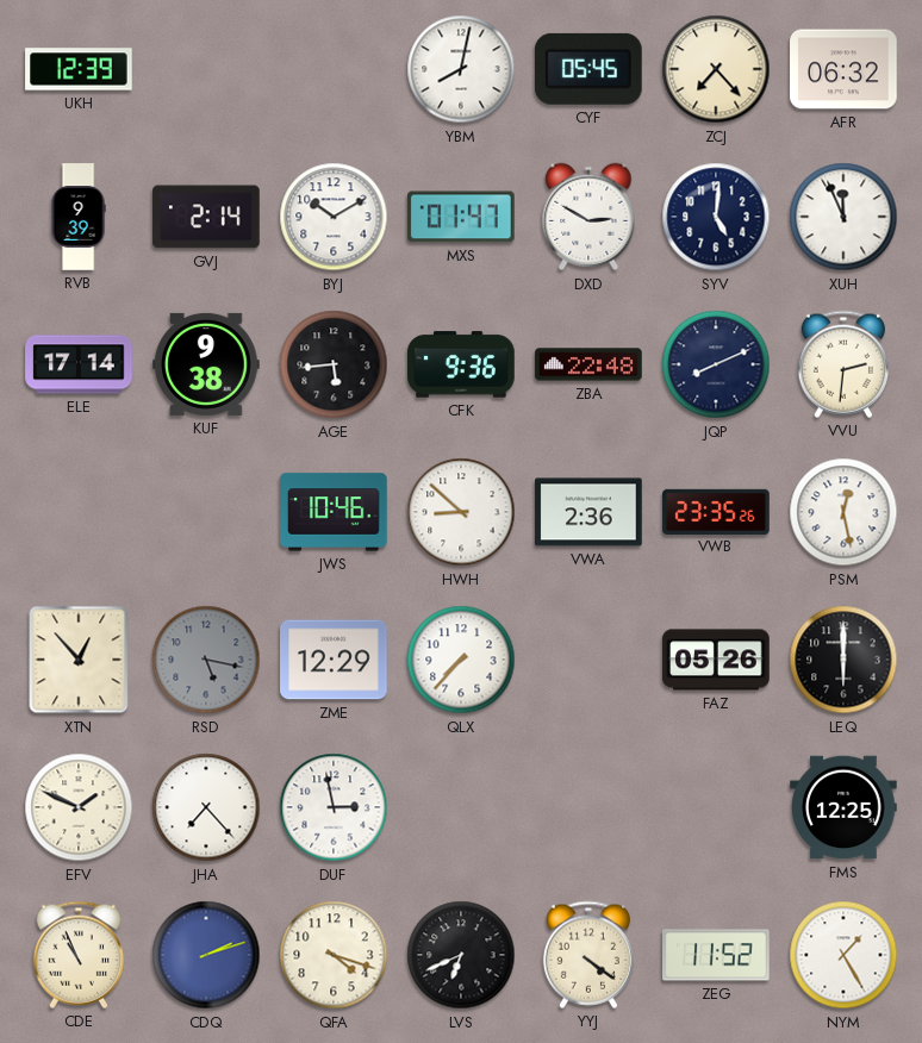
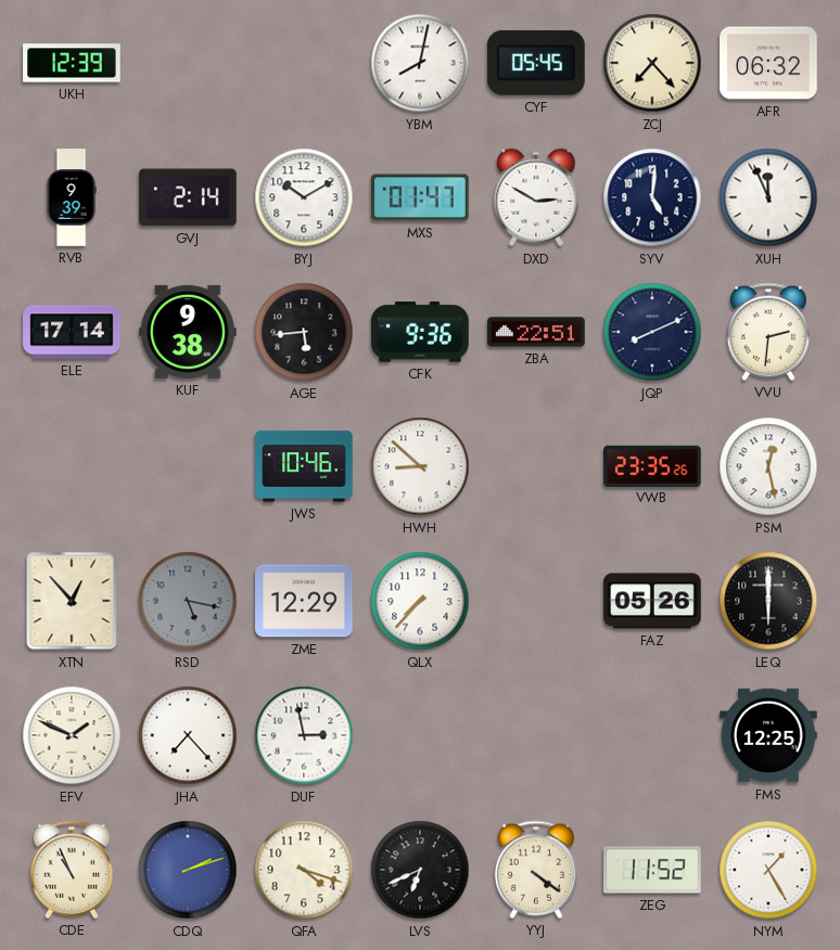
ZBA: 22:48 -> 22:51 (536, 332)
VWA: 2:36 -> none (588, 512)
